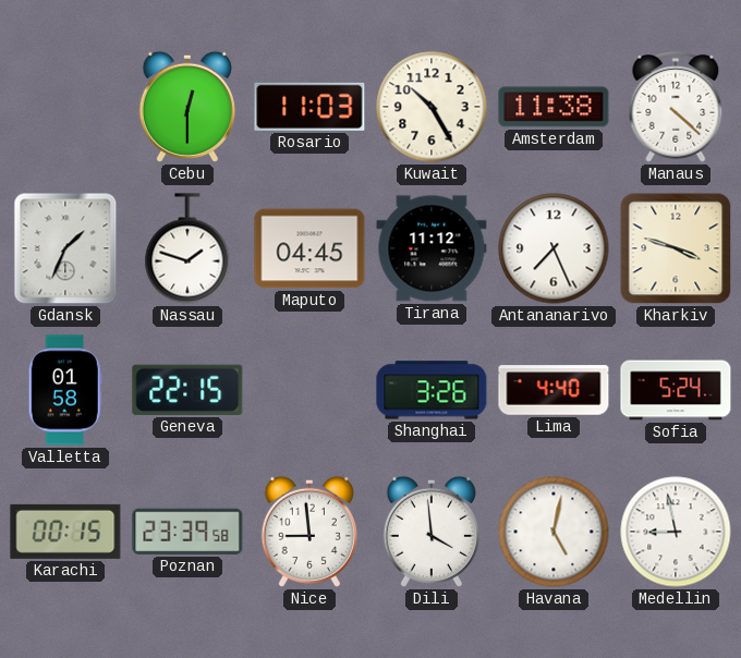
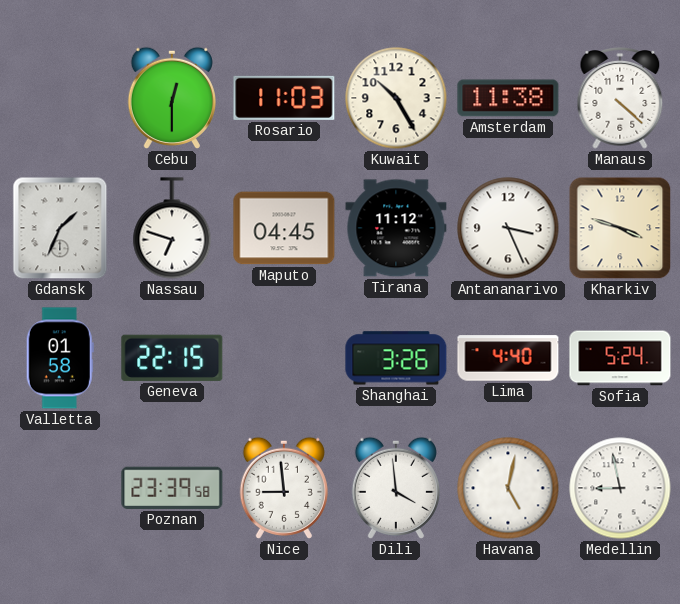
Nassau: 1:48 -> 6:48 (172, 228)
Antananarivo: 7:26 -> 3:26 (508, 228)
Karachi: 00:15 -> none (65, 532)
